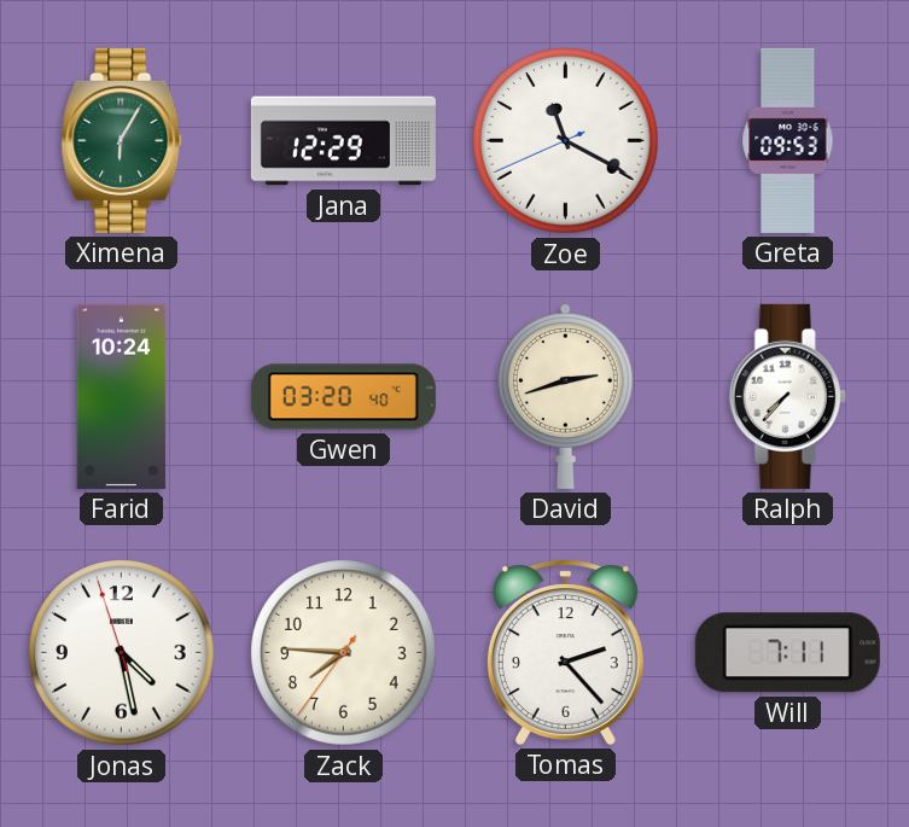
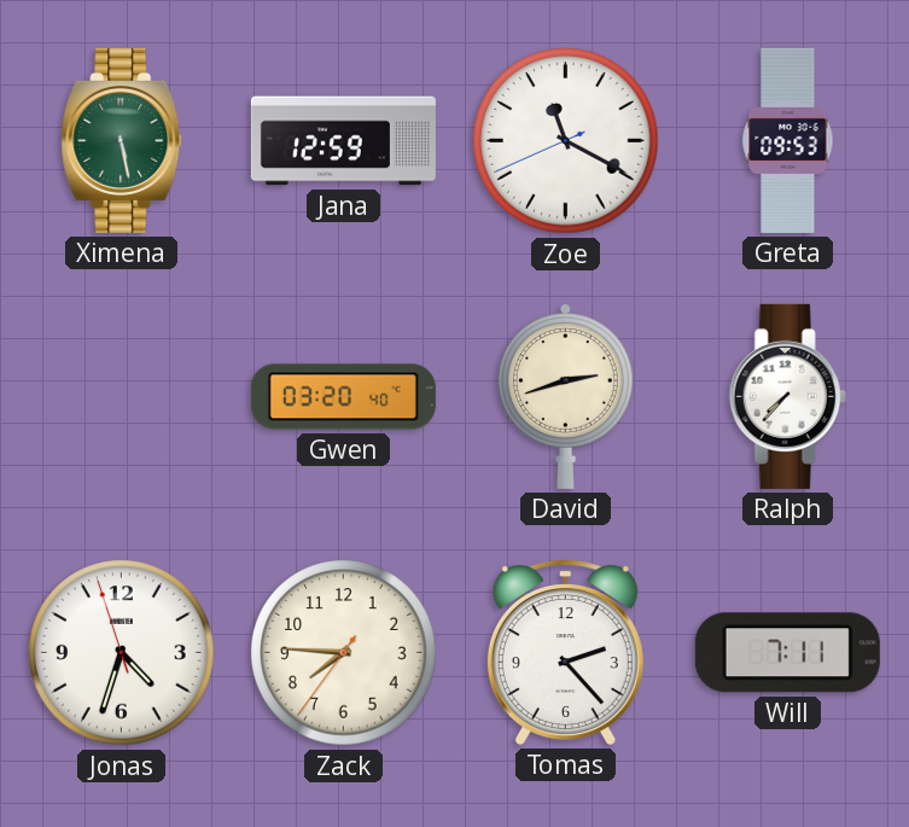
Ximena: 6:05 -> 5:28 (122, 140)
Jana: 12:29 -> 12:59 (343, 141)
Farid: 10:24 -> none (122, 396)
Jonas: 4:27 -> 4:32 (122, 653)
